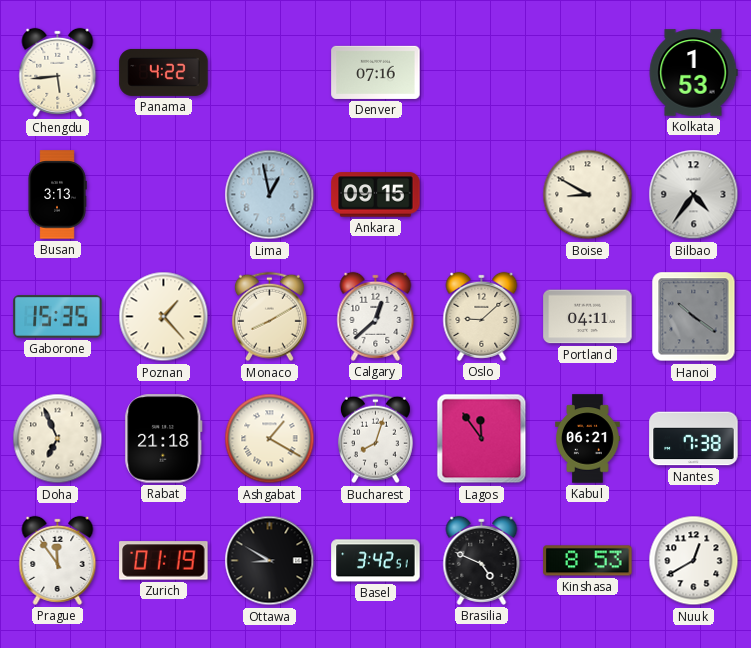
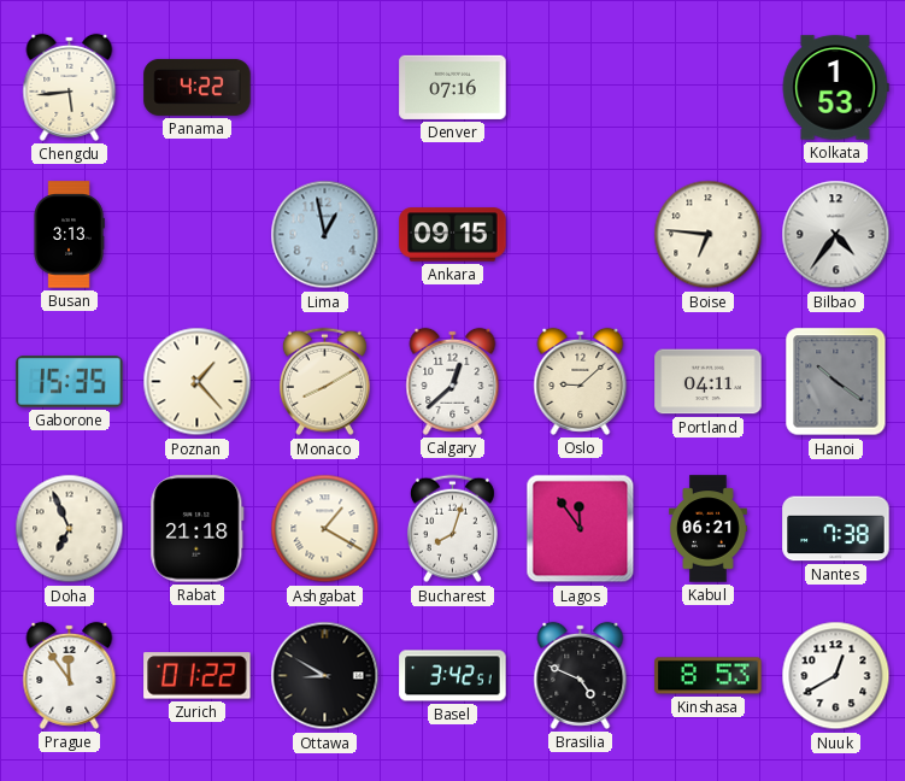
Boise: 8:50 -> 6:46 (709, 235)
Zurich: 01:19 -> 01:22 (198, 676)
